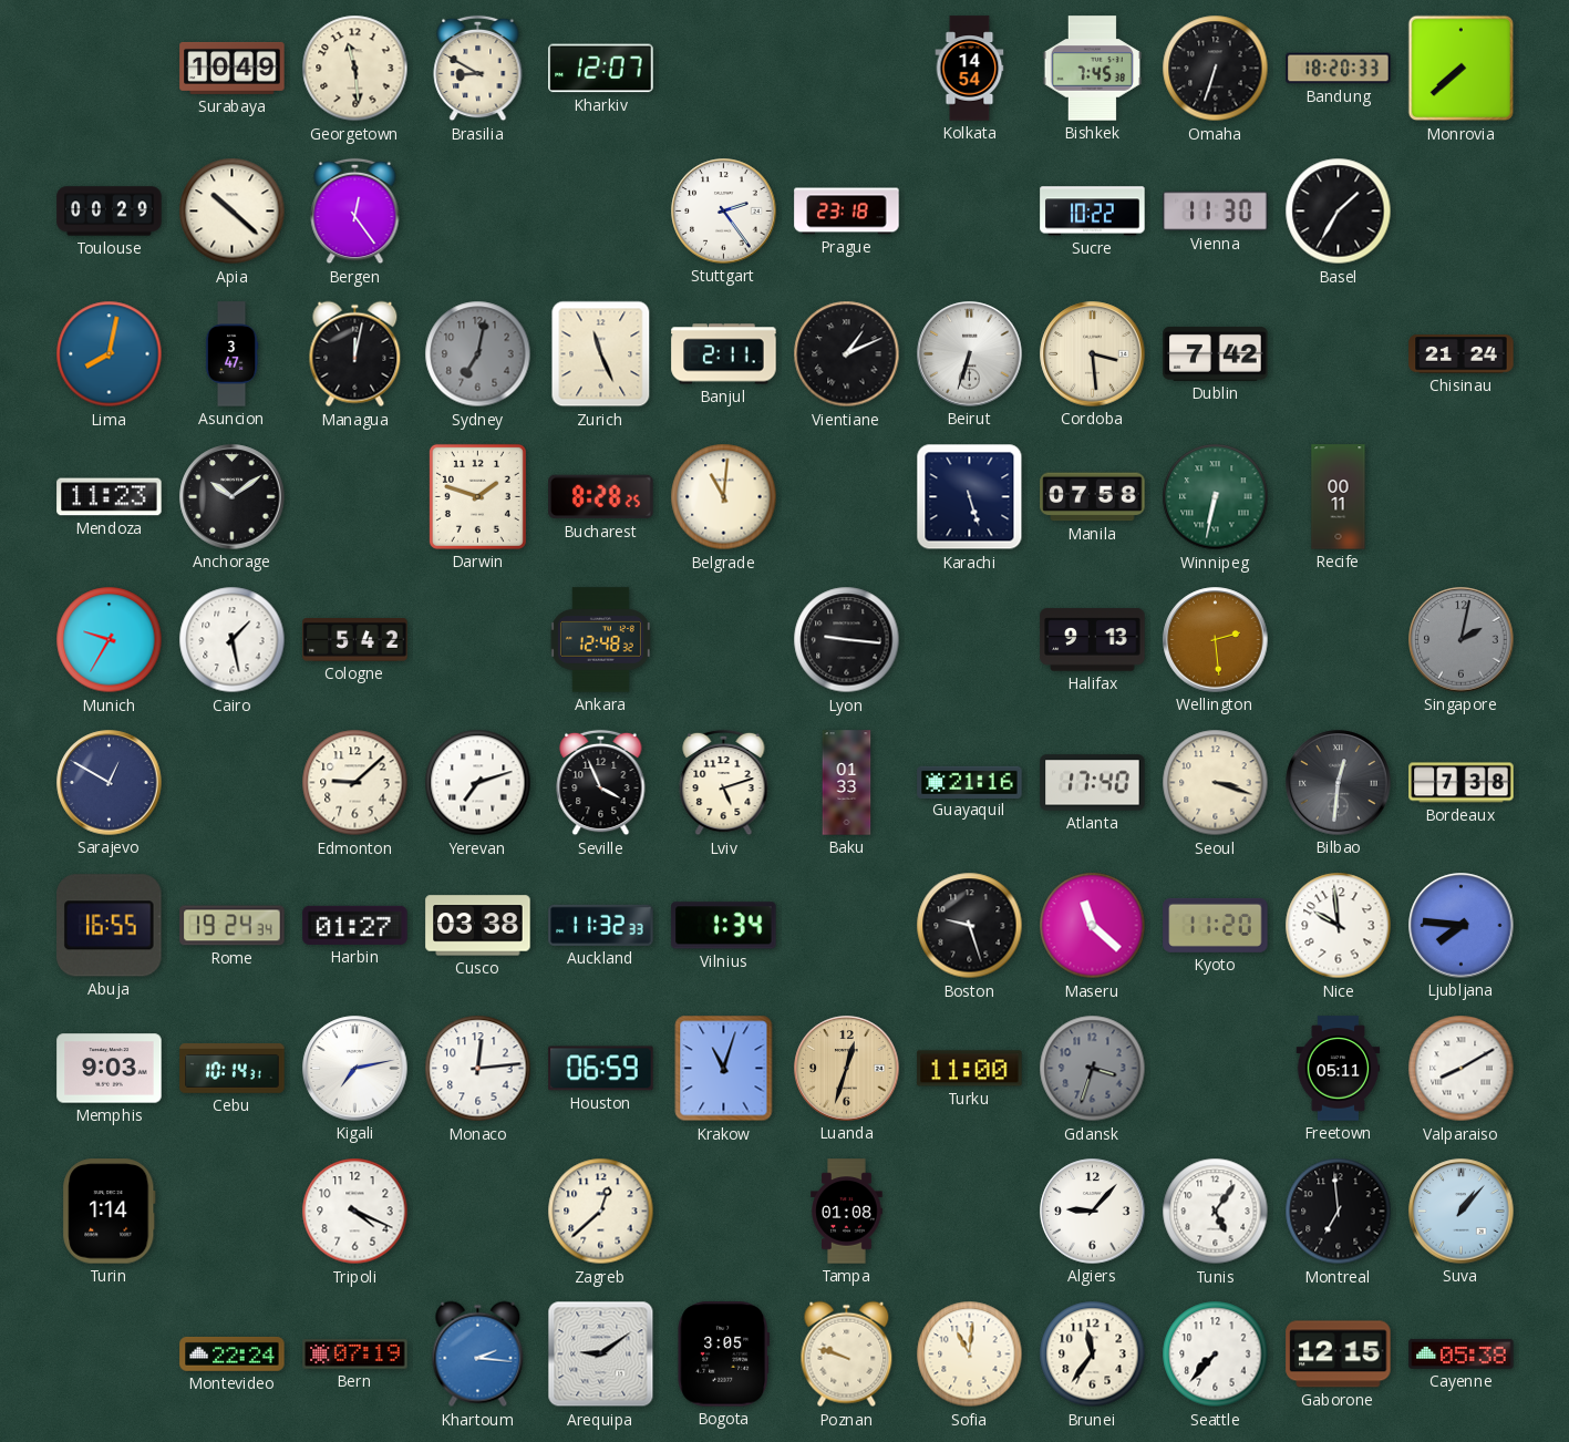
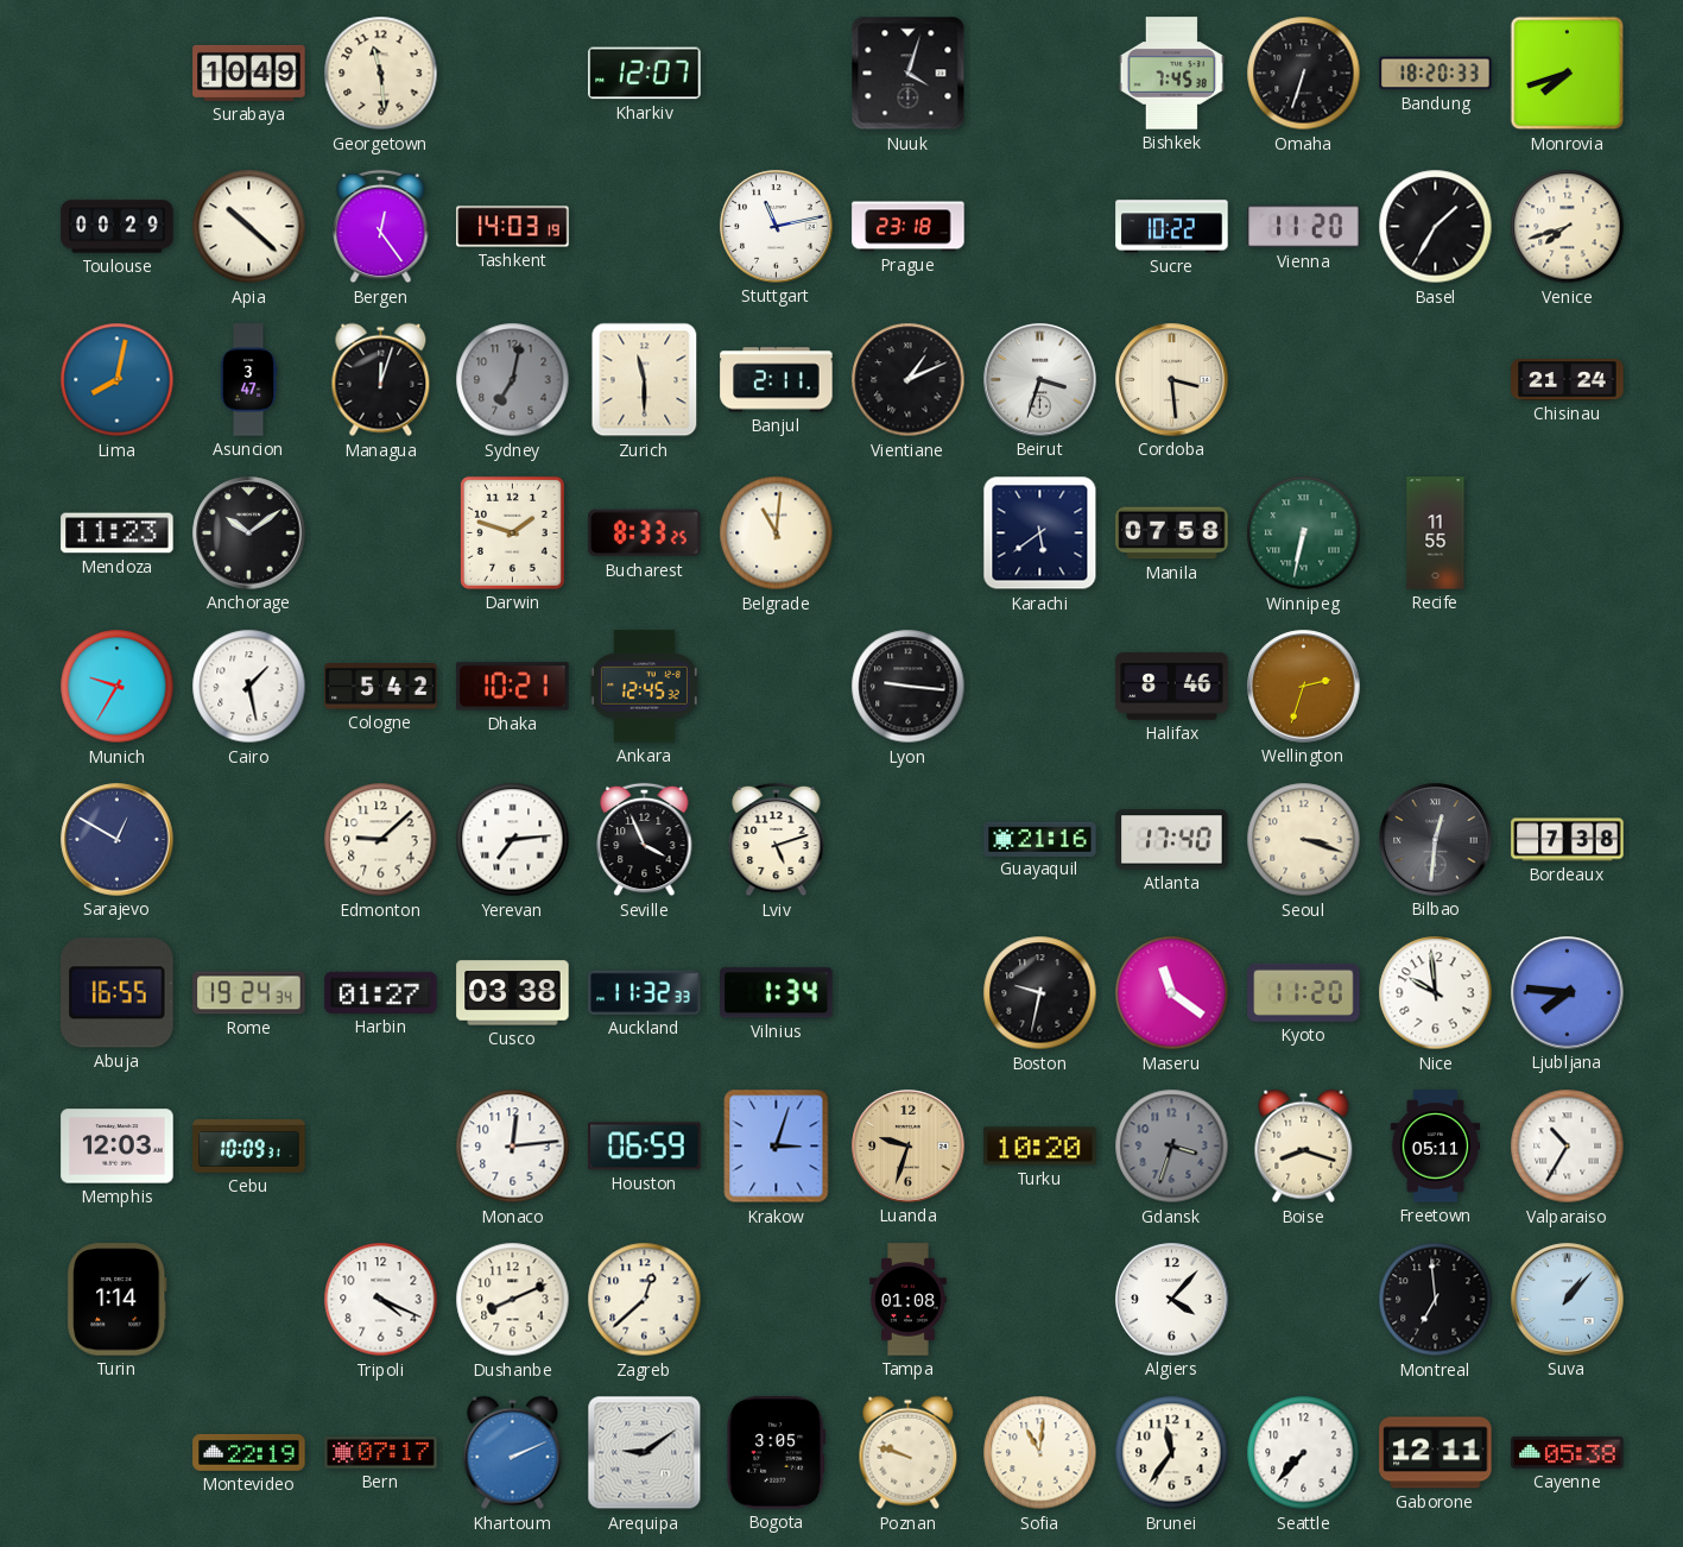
Brasilia: 8:50 -> none (478, 69)
Nuuk: none -> 4:03 (909, 74)
Kolkata: 14:54 -> none (970, 69)
Monrovia: 7:38 -> 7:42 (1568, 74)
Tashkent: none -> 14:03 (513, 227)
Stuttgart: 2:24 -> 11:13 (777, 227)
Vienna: 11:30 -> 11:20 (1304, 227)
Venice: none -> 7:42 (1568, 227)
Managua: 12:02 -> 12:03 (381, 380)
Zurich: 11:26 -> 11:30 (645, 380)
Beirut: 6:33 -> 3:33 (1040, 380)
Dublin: 7:42 -> none (1216, 353)
Bucharest: 8:28 -> 8:33 (645, 533)
Karachi: 5:27 -> 5:39 (1040, 533)
Recife: 00:11 -> 11:55 (1436, 533)
Dhaka: none -> 10:21 (513, 687)
Ankara: 12:48 -> 12:45 (644, 687)
Halifax: 9:13 -> 8:46 (1172, 687)
Wellington: 2:29 -> 2:33 (1304, 687)
Singapore: 2:02 -> none (1462, 640)
Yerevan: 7:12 -> 7:14 (513, 840)
Baku: 01:33 -> none (847, 783)
Boston: 9:27 -> 9:32 (1040, 993)
Maseru: 11:22 -> 11:21 (1172, 993)
Memphis: 9:03 -> 12:03 (118, 1147)
Cebu: 10:14 -> 10:09 (249, 1147)
Kigali: 7:13 -> none (355, 1069)
Krakow: 11:03 -> 3:03 (777, 1147)
Luanda: 12:33 -> 9:33 (909, 1147)
Turku: 11:00 -> 10:20 (1040, 1147)
Boise: none -> 8:18 (1304, 1147)
Valparaiso: 8:10 -> 10:35 (1568, 1147)
Dushanbe: none -> 8:11 (513, 1300)
Algiers: 9:07 -> 4:07 (1172, 1300)
Tunis: 5:06 -> none (1216, 1212)
Montevideo: 22:24 -> 22:19 (249, 1452)
Bern: 07:19 -> 07:17 (381, 1453)
Khartoum: 2:16 -> 2:11 (513, 1453)
Gaborone: 12:15 -> 12:11 (1436, 1453)
